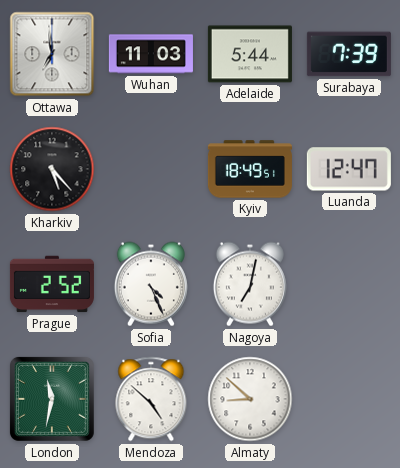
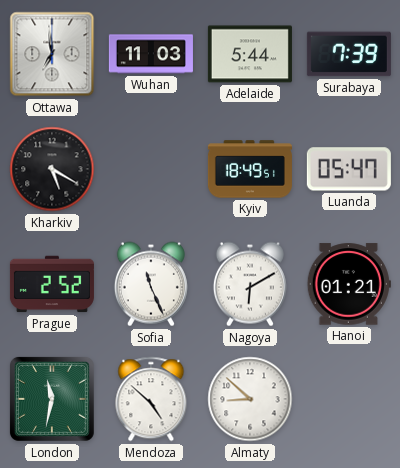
Kharkiv: 5:23 -> 5:20 (52, 169)
Luanda: 12:47 -> 05:47 (349, 169)
Sofia: 4:26 -> 11:26 (151, 284)
Nagoya: 7:02 -> 6:10 (250, 284)
Hanoi: none -> 01:21 (349, 284)
